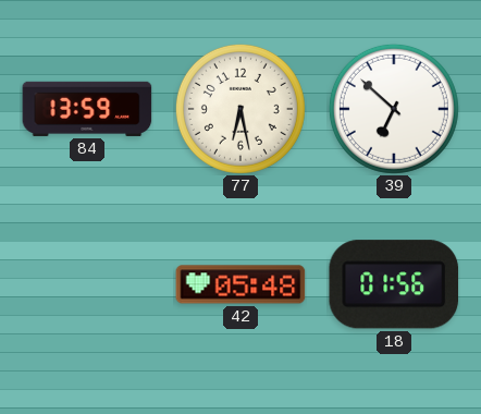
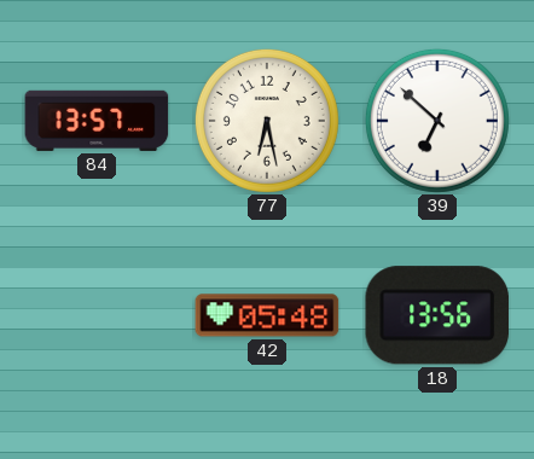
84: 13:59 -> 13:57 (97, 121)
18: 01:56 -> 13:56 (437, 315)
